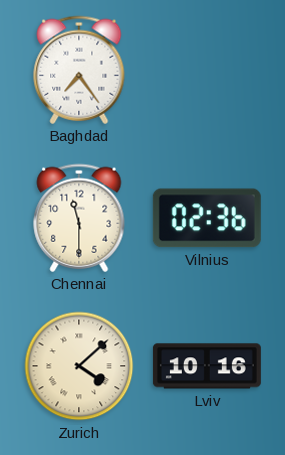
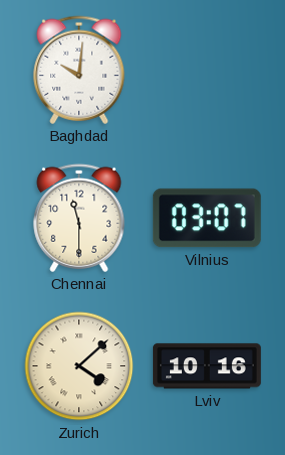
Baghdad: 7:24 -> 10:01 (79, 70)
Vilnius: 02:36 -> 03:07 (207, 218)
